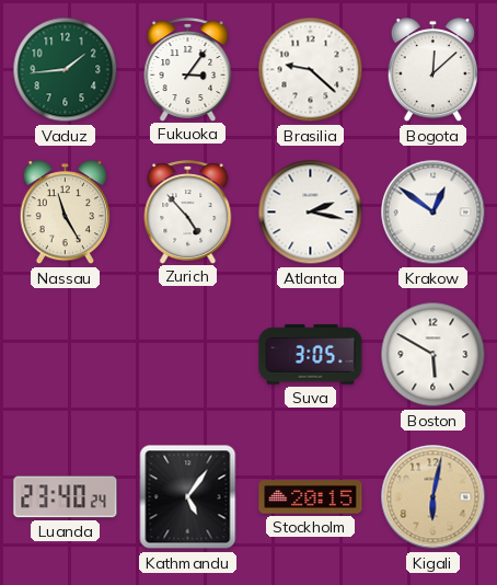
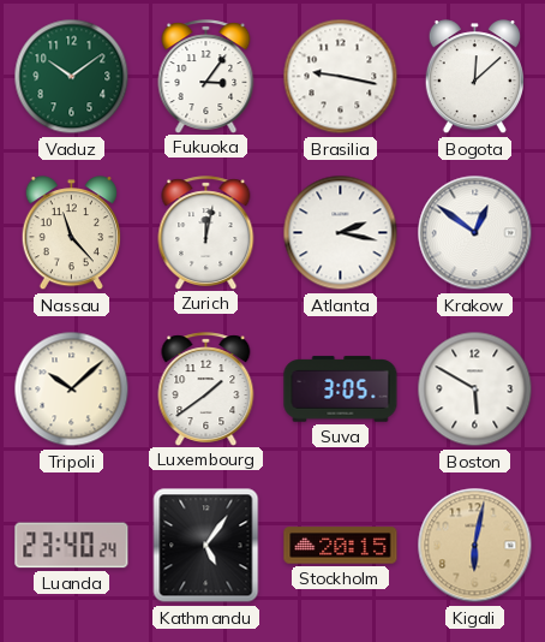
Vaduz: 1:44 -> 10:09 (72, 77)
Brasilia: 9:22 -> 9:17 (341, 77)
Nassau: 11:25 -> 11:23 (71, 233)
Zurich: 4:53 -> 12:02 (206, 232)
Tripoli: none -> 10:08 (72, 390)
Luxembourg: none -> 1:39 (206, 388)
